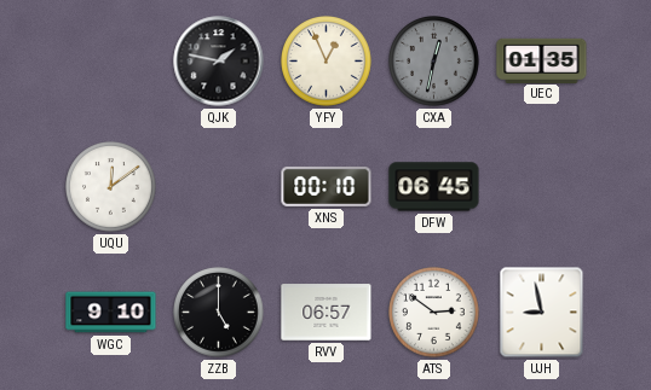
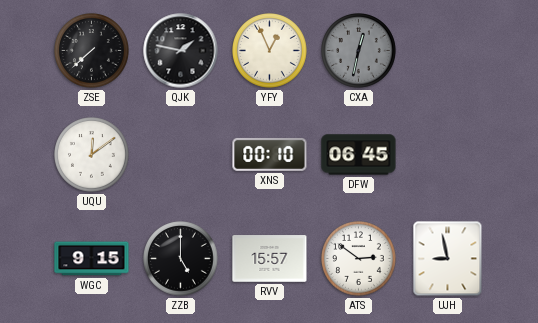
ZSE: none -> 7:38 (92, 51)
UEC: 01:35 -> none (542, 60)
WGC: 9:10 -> 9:15 (92, 259)
RVV: 06:57 -> 15:57 (270, 259)
